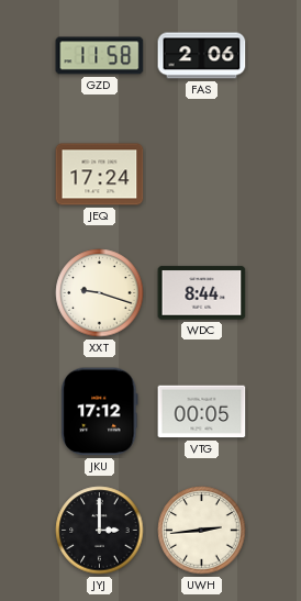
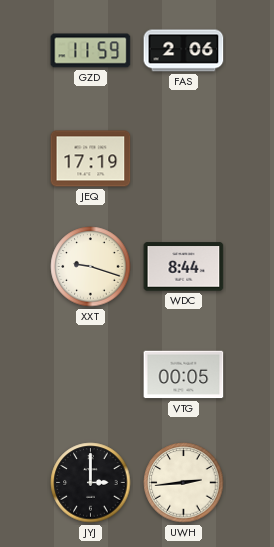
GZD: 11:58 -> 11:59 (91, 51)
JEQ: 17:24 -> 17:19 (91, 159)
JKU: 17:12 -> none (100, 412)
